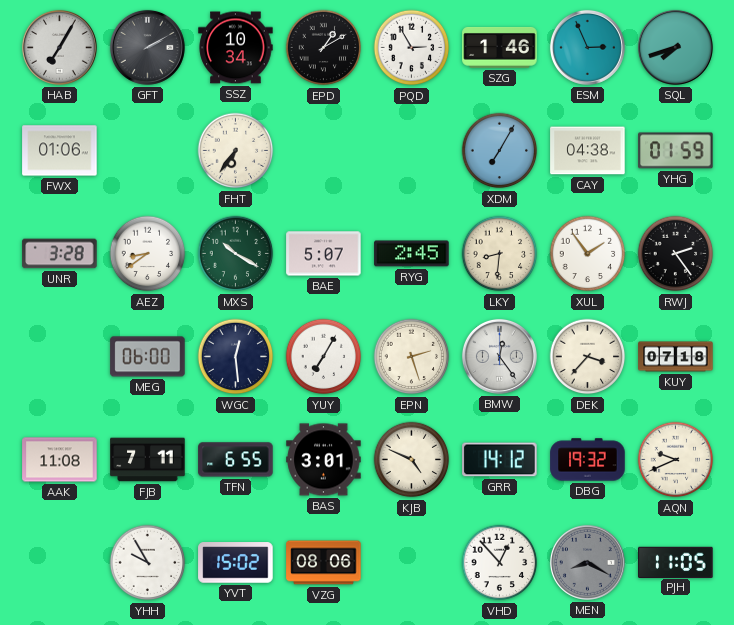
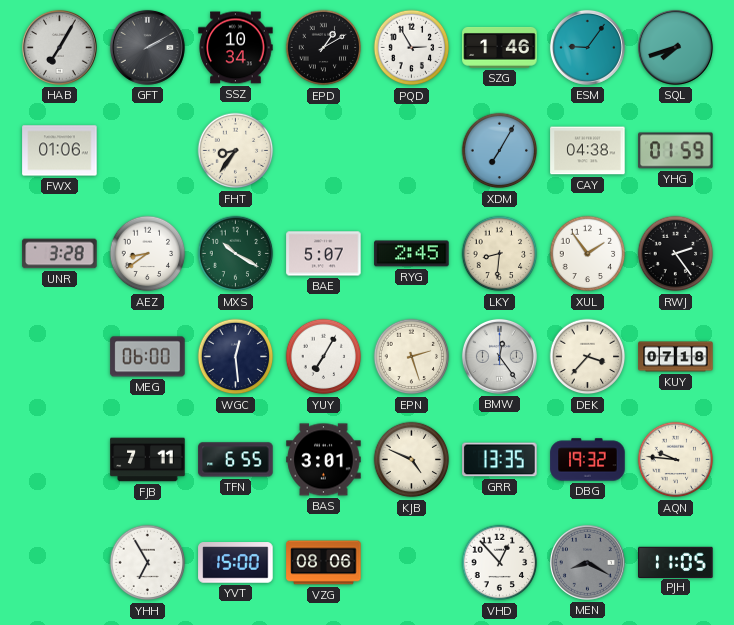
ESM: 2:56 -> 9:06 (587, 47)
FHT: 6:36 -> 8:36 (236, 151)
AAK: 11:08 -> none (60, 460)
GRR: 14:12 -> 13:35 (500, 460)
AQN: 9:41 -> 9:46 (676, 460)
YHH: 9:55 -> 6:55 (148, 563)
YVT: 15:02 -> 15:00 (236, 563)
